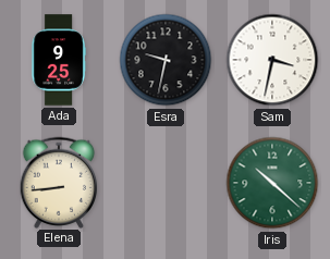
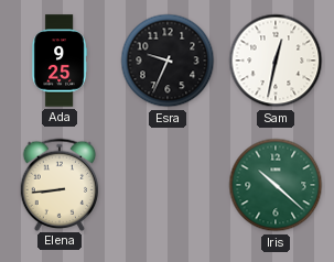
Esra: 9:32 -> 9:34 (168, 61)
Sam: 3:32 -> 12:32 (276, 61)
